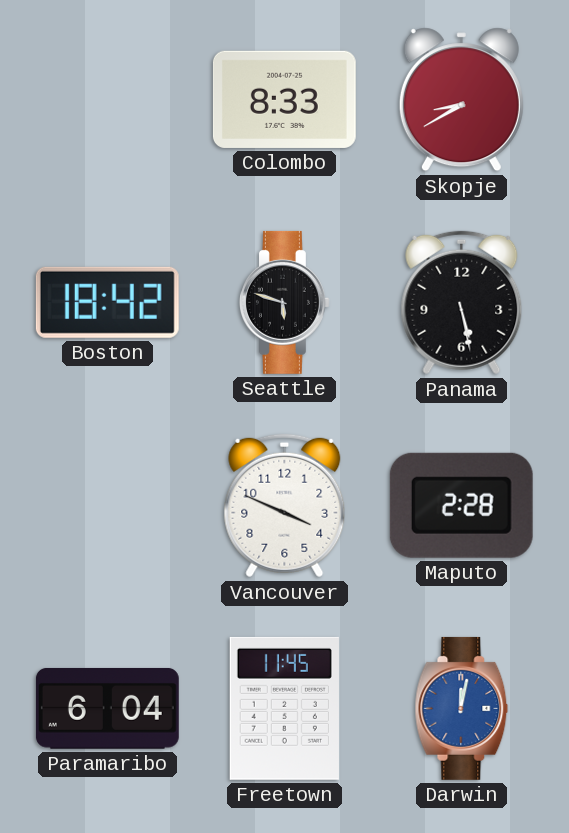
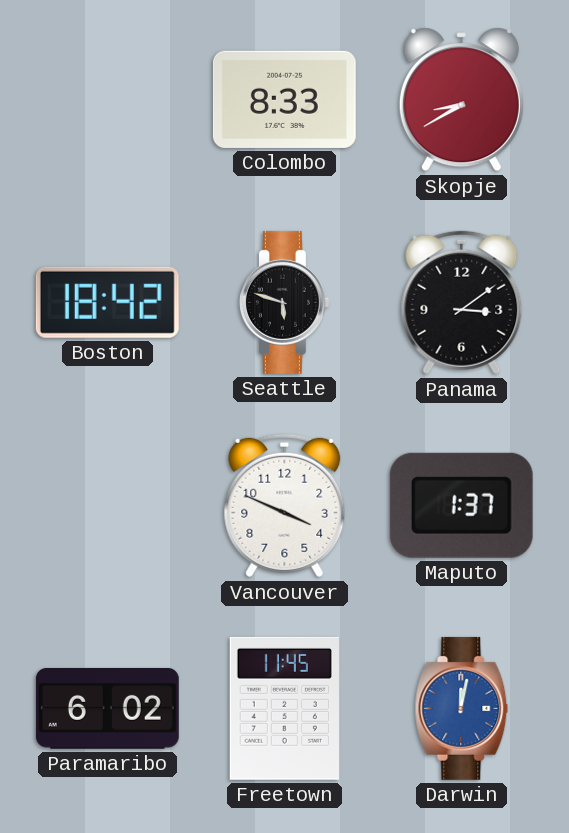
Panama: 5:28 -> 3:09 (462, 303)
Maputo: 2:28 -> 1:37 (461, 505)
Paramaribo: 6:04 -> 6:02 (107, 708)
